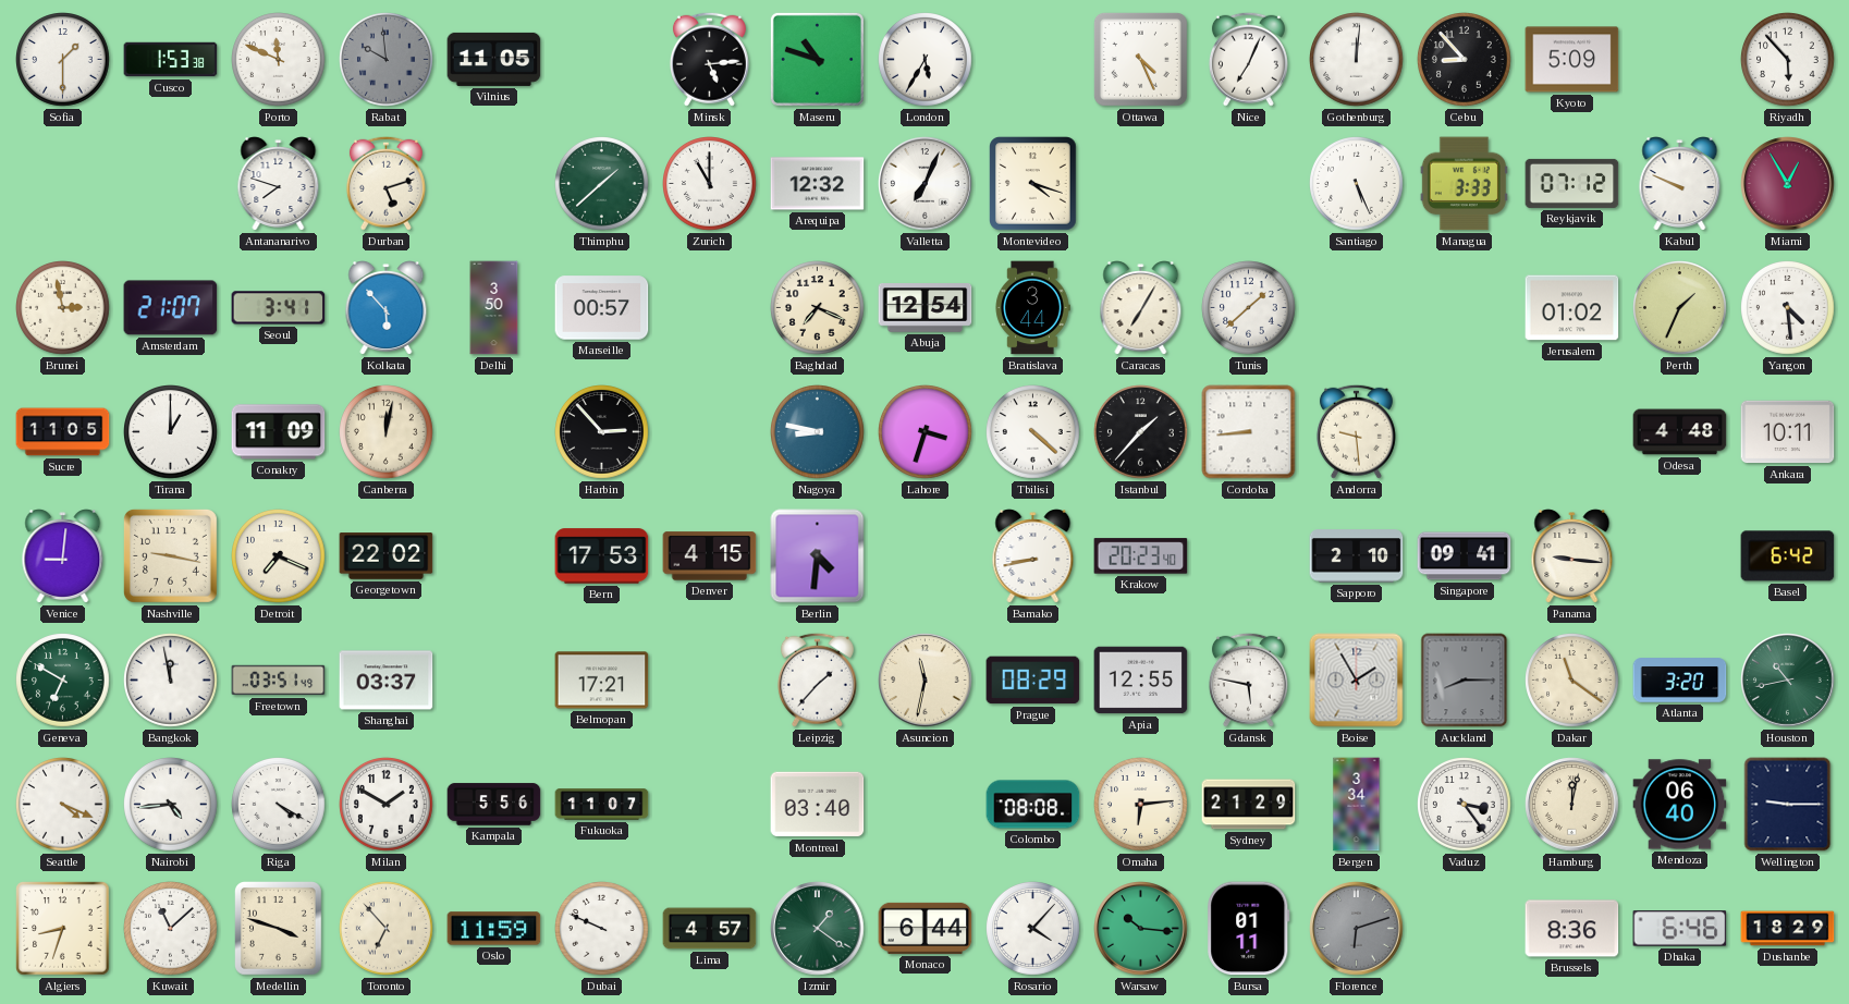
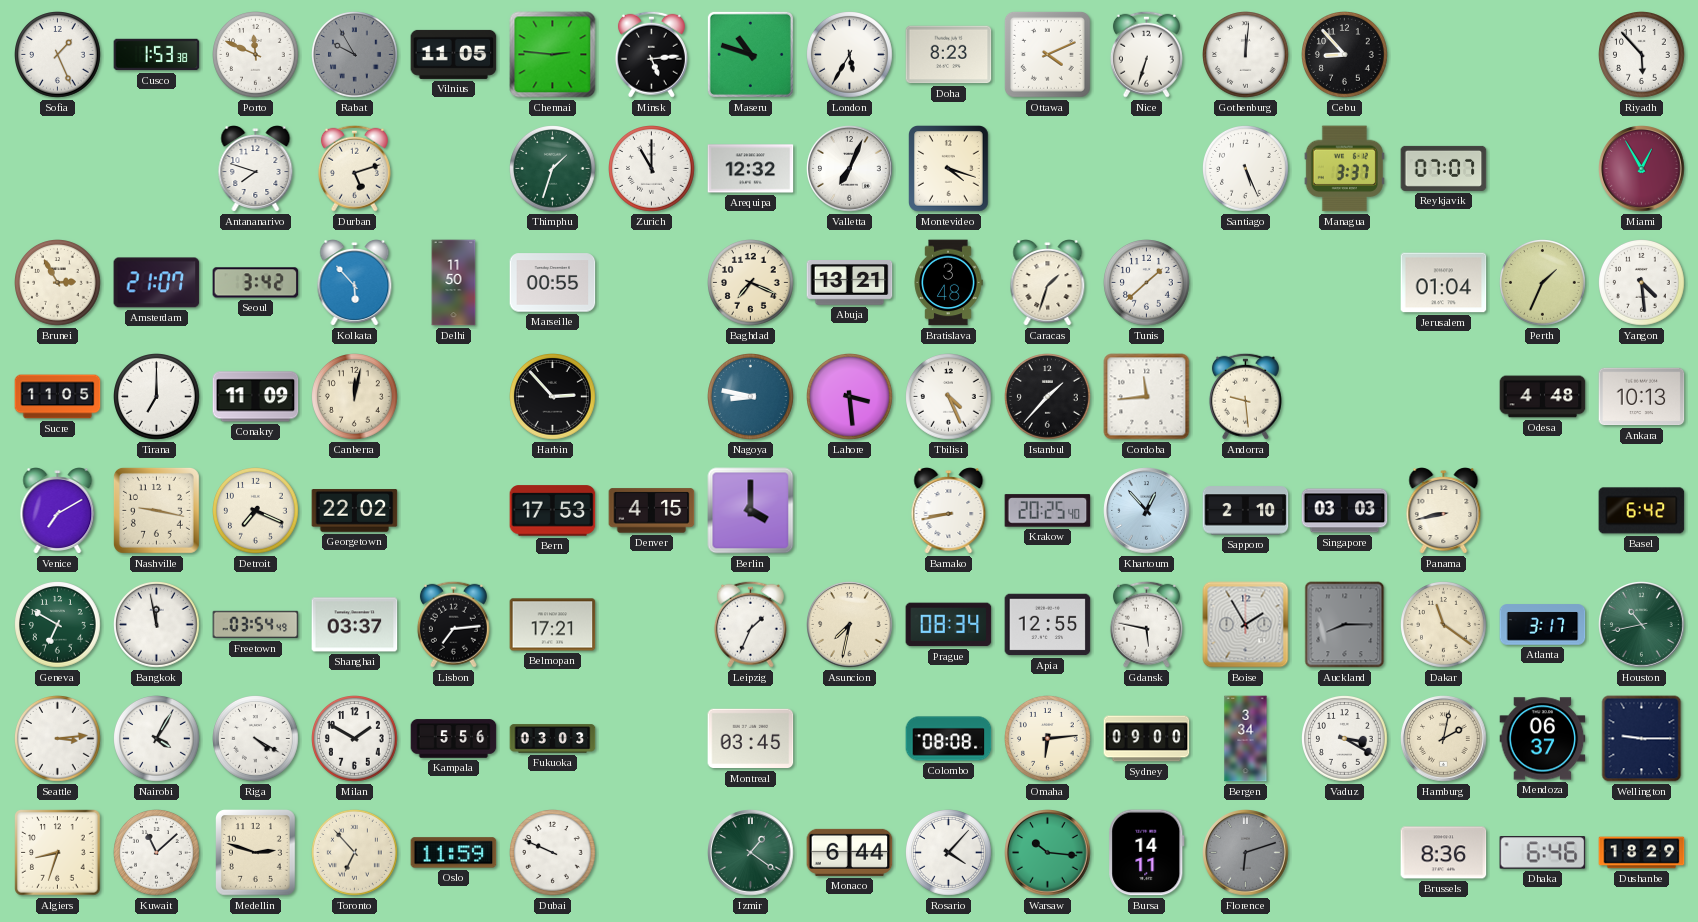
Sofia: 1:30 -> 1:26 (58, 55)
Rabat: 9:59 -> 9:55 (355, 55)
Chennai: none -> 2:46 (553, 55)
Doha: none -> 8:23 (949, 55)
Ottawa: 4:26 -> 4:11 (1047, 54)
Nice: 7:04 -> 6:33 (1146, 54)
Kyoto: 5:09 -> none (1572, 60)
Thimphu: 1:38 -> 1:33 (553, 169)
Managua: 3:33 -> 3:37 (1344, 169)
Reykjavik: 07:12 -> 07:07 (1444, 168)
Kabul: 9:49 -> none (1680, 184)
Brunei: 2:58 -> 2:55 (58, 283)
Seoul: 3:41 -> 3:42 (256, 283)
Delhi: 3:50 -> 11:50 (454, 283)
Marseille: 00:57 -> 00:55 (553, 283)
Abuja: 12:54 -> 13:21 (850, 283)
Bratislava: 3:44 -> 3:48 (948, 283)
Caracas: 7:05 -> 1:33 (1048, 283)
Jerusalem: 01:02 -> 01:04 (1444, 283)
Tirana: 1:00 -> 7:00 (157, 397)
Lahore: 3:33 -> 3:29 (850, 397)
Tbilisi: 4:22 -> 4:26 (949, 397)
Cordoba: 8:44 -> 11:44 (1147, 397)
Ankara: 10:11 -> 10:13 (1642, 397)
Venice: 9:01 -> 7:10 (58, 511)
Berlin: 4:31 -> 4:00 (751, 511)
Krakow: 20:23 -> 20:25 (1048, 511)
Khartoum: none -> 12:53 (1147, 511)
Singapore: 09:41 -> 03:03 (1345, 511)
Panama: 9:16 -> 8:43 (1444, 511)
Freetown: 03:51 -> 03:54 (256, 625)
Lisbon: none -> 7:14 (453, 624)
Leipzig: 1:37 -> 1:34 (750, 624)
Asuncion: 11:32 -> 7:32 (850, 625)
Prague: 08:29 -> 08:34 (949, 625)
Atlanta: 3:20 -> 3:17 (1543, 625)
Seattle: 4:19 -> 3:14 (58, 739)
Nairobi: 4:44 -> 4:05 (157, 739)
Fukuoka: 11:07 -> 03:03 (553, 739)
Montreal: 03:40 -> 03:45 (751, 739)
Sydney: 21:29 -> 09:00 (1147, 739)
Vaduz: 3:24 -> 3:20 (1345, 739)
Hamburg: 12:02 -> 2:02 (1444, 739)
Mendoza: 06:40 -> 06:37 (1543, 739)
Medellin: 3:48 -> 2:48 (256, 853)
Lima: 4:57 -> none (710, 929)
Bursa: 01:11 -> 14:11 (1147, 853)
